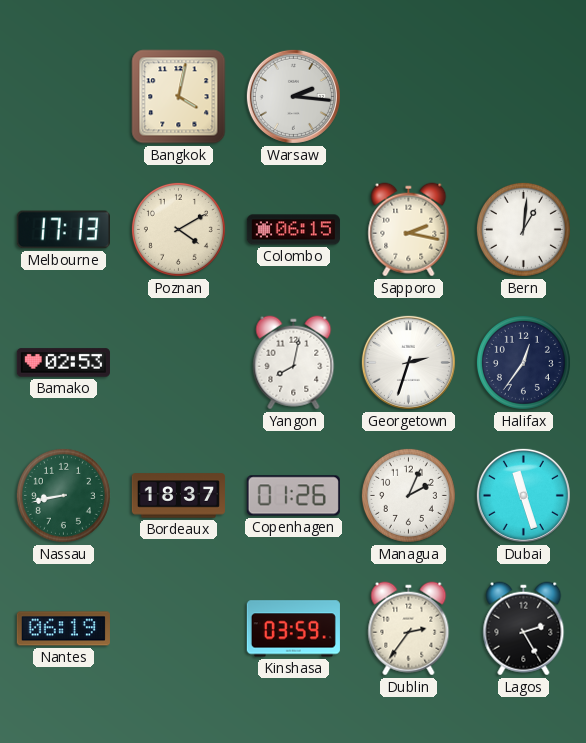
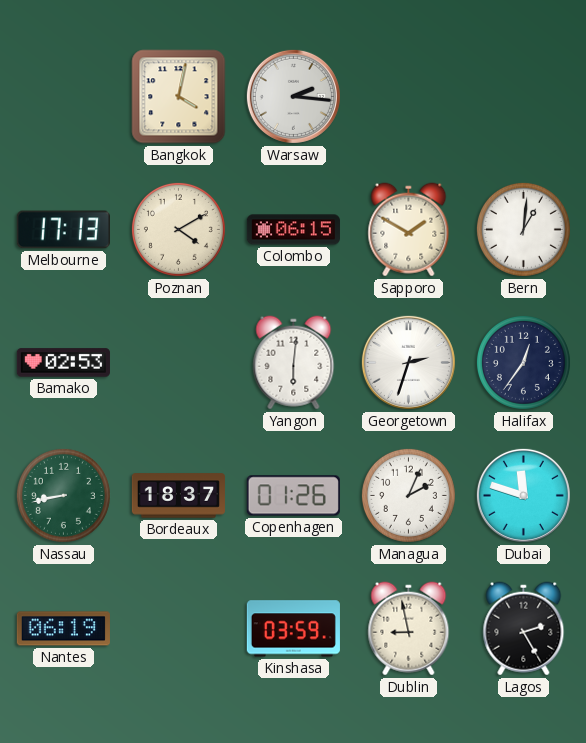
Sapporo: 2:17 -> 1:50 (409, 230)
Yangon: 8:02 -> 6:01 (294, 363)
Dubai: 11:27 -> 11:48 (523, 495)
Dublin: 2:36 -> 8:58 (409, 629)
